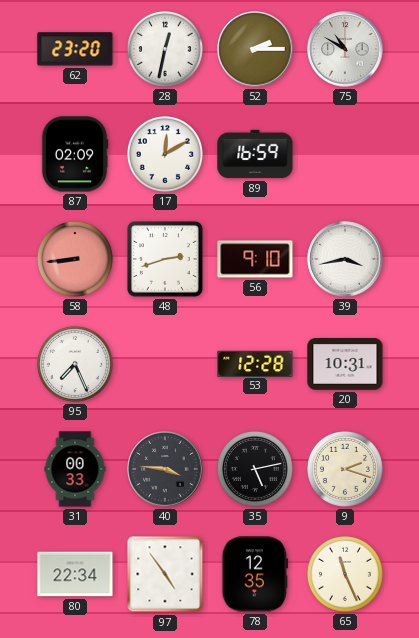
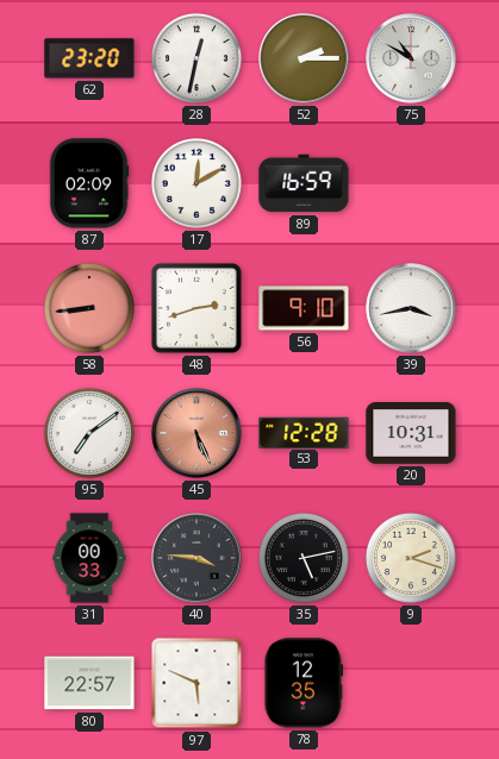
95: 7:26 -> 7:09 (89, 433)
45: none -> 5:26 (197, 433)
80: 22:34 -> 22:57 (89, 683)
97: 4:54 -> 5:49 (197, 683)
65: 11:26 -> none (345, 574)
